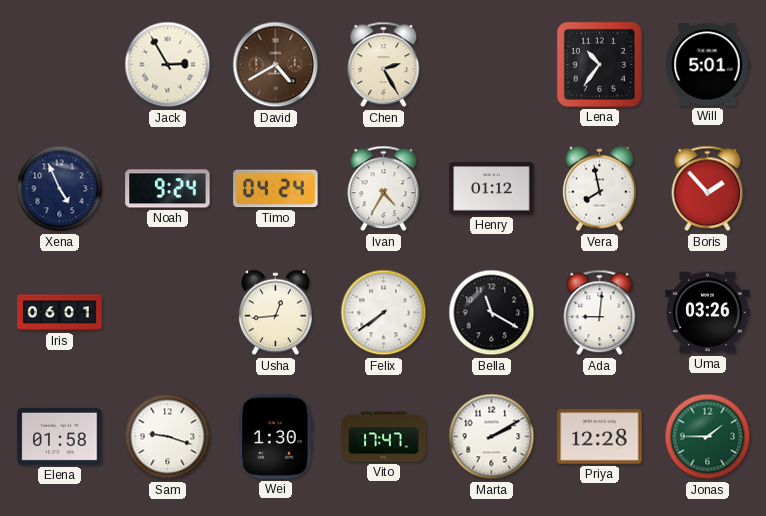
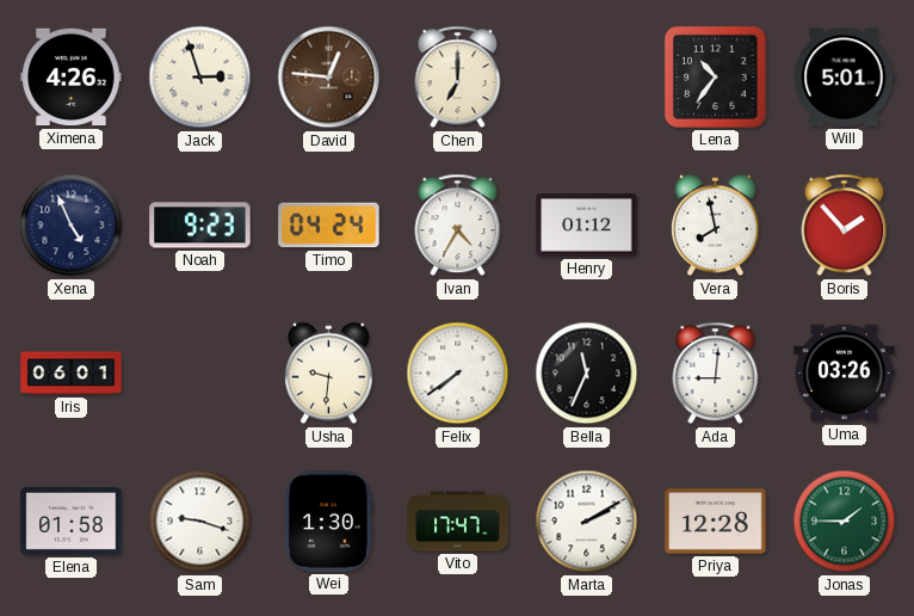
Ximena: none -> 4:26 (72, 78)
Jack: 2:55 -> 2:57 (200, 78)
David: 4:40 -> 12:46 (329, 78)
Chen: 2:25 -> 7:00 (458, 78)
Noah: 9:24 -> 9:23 (200, 226)
Usha: 12:44 -> 9:31 (329, 374)
Bella: 11:20 -> 11:34 (587, 374)
